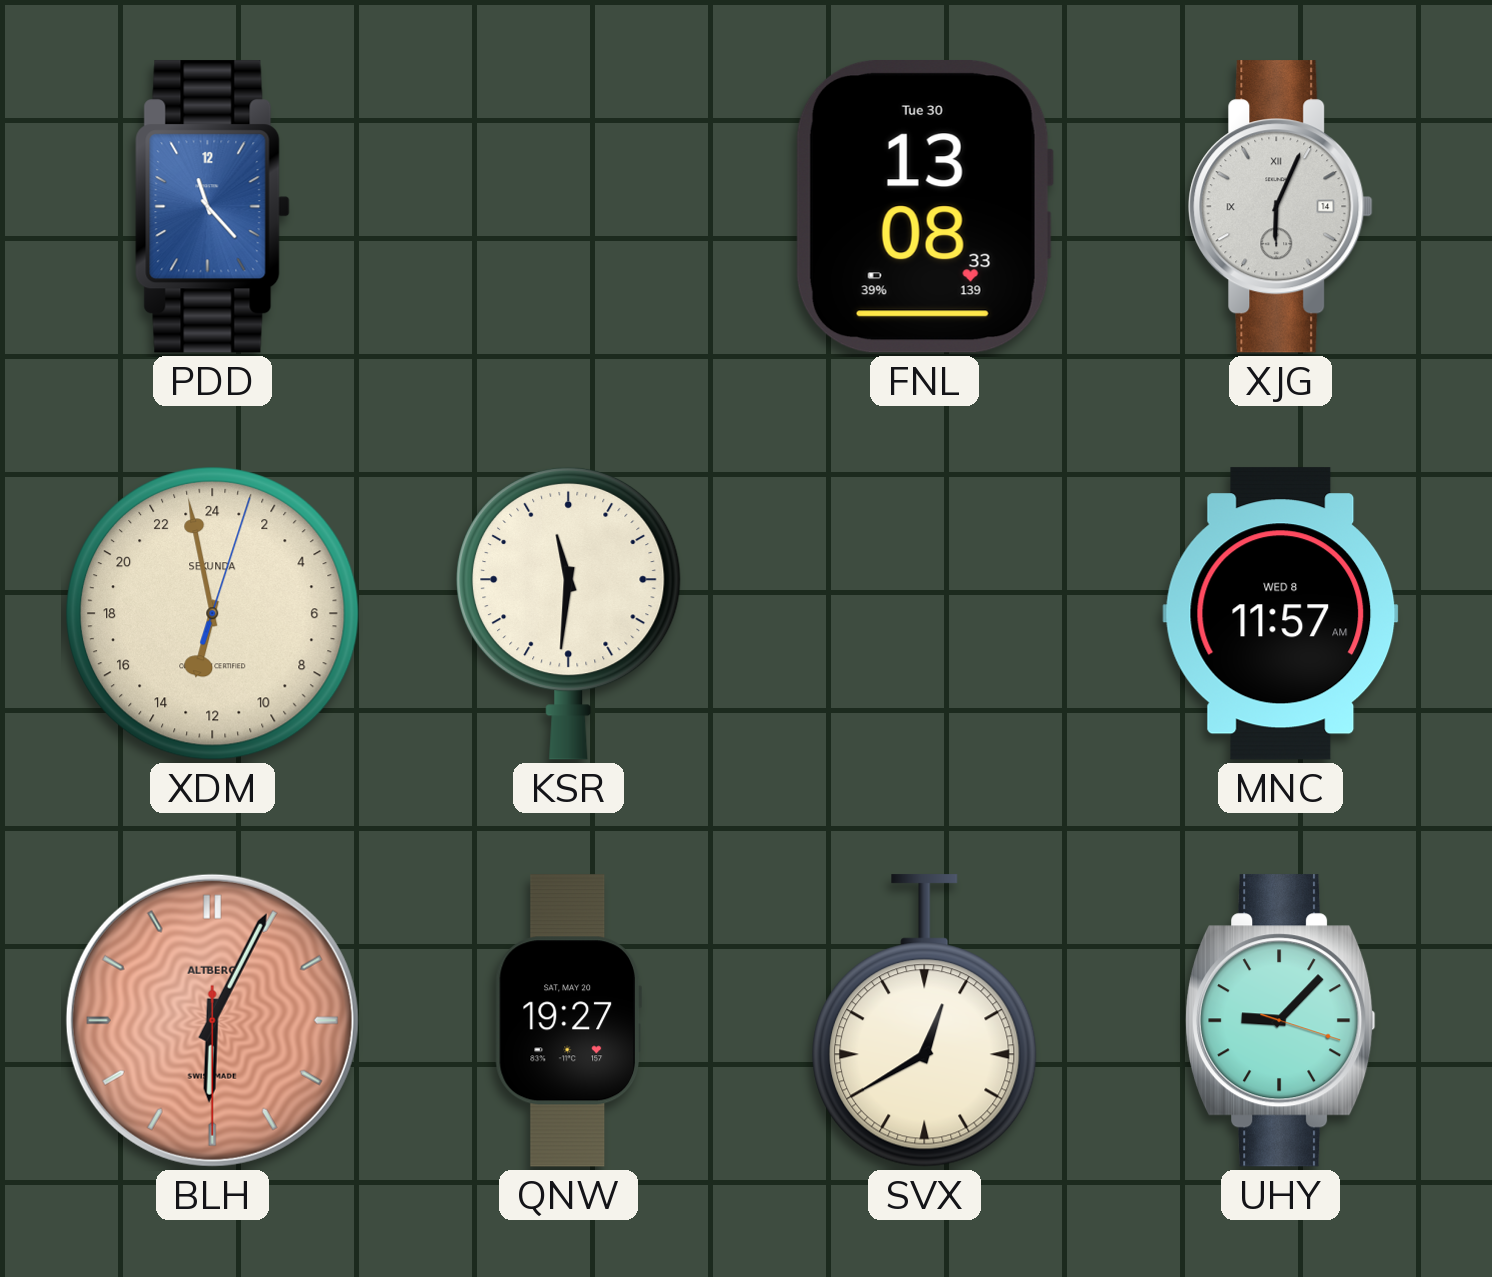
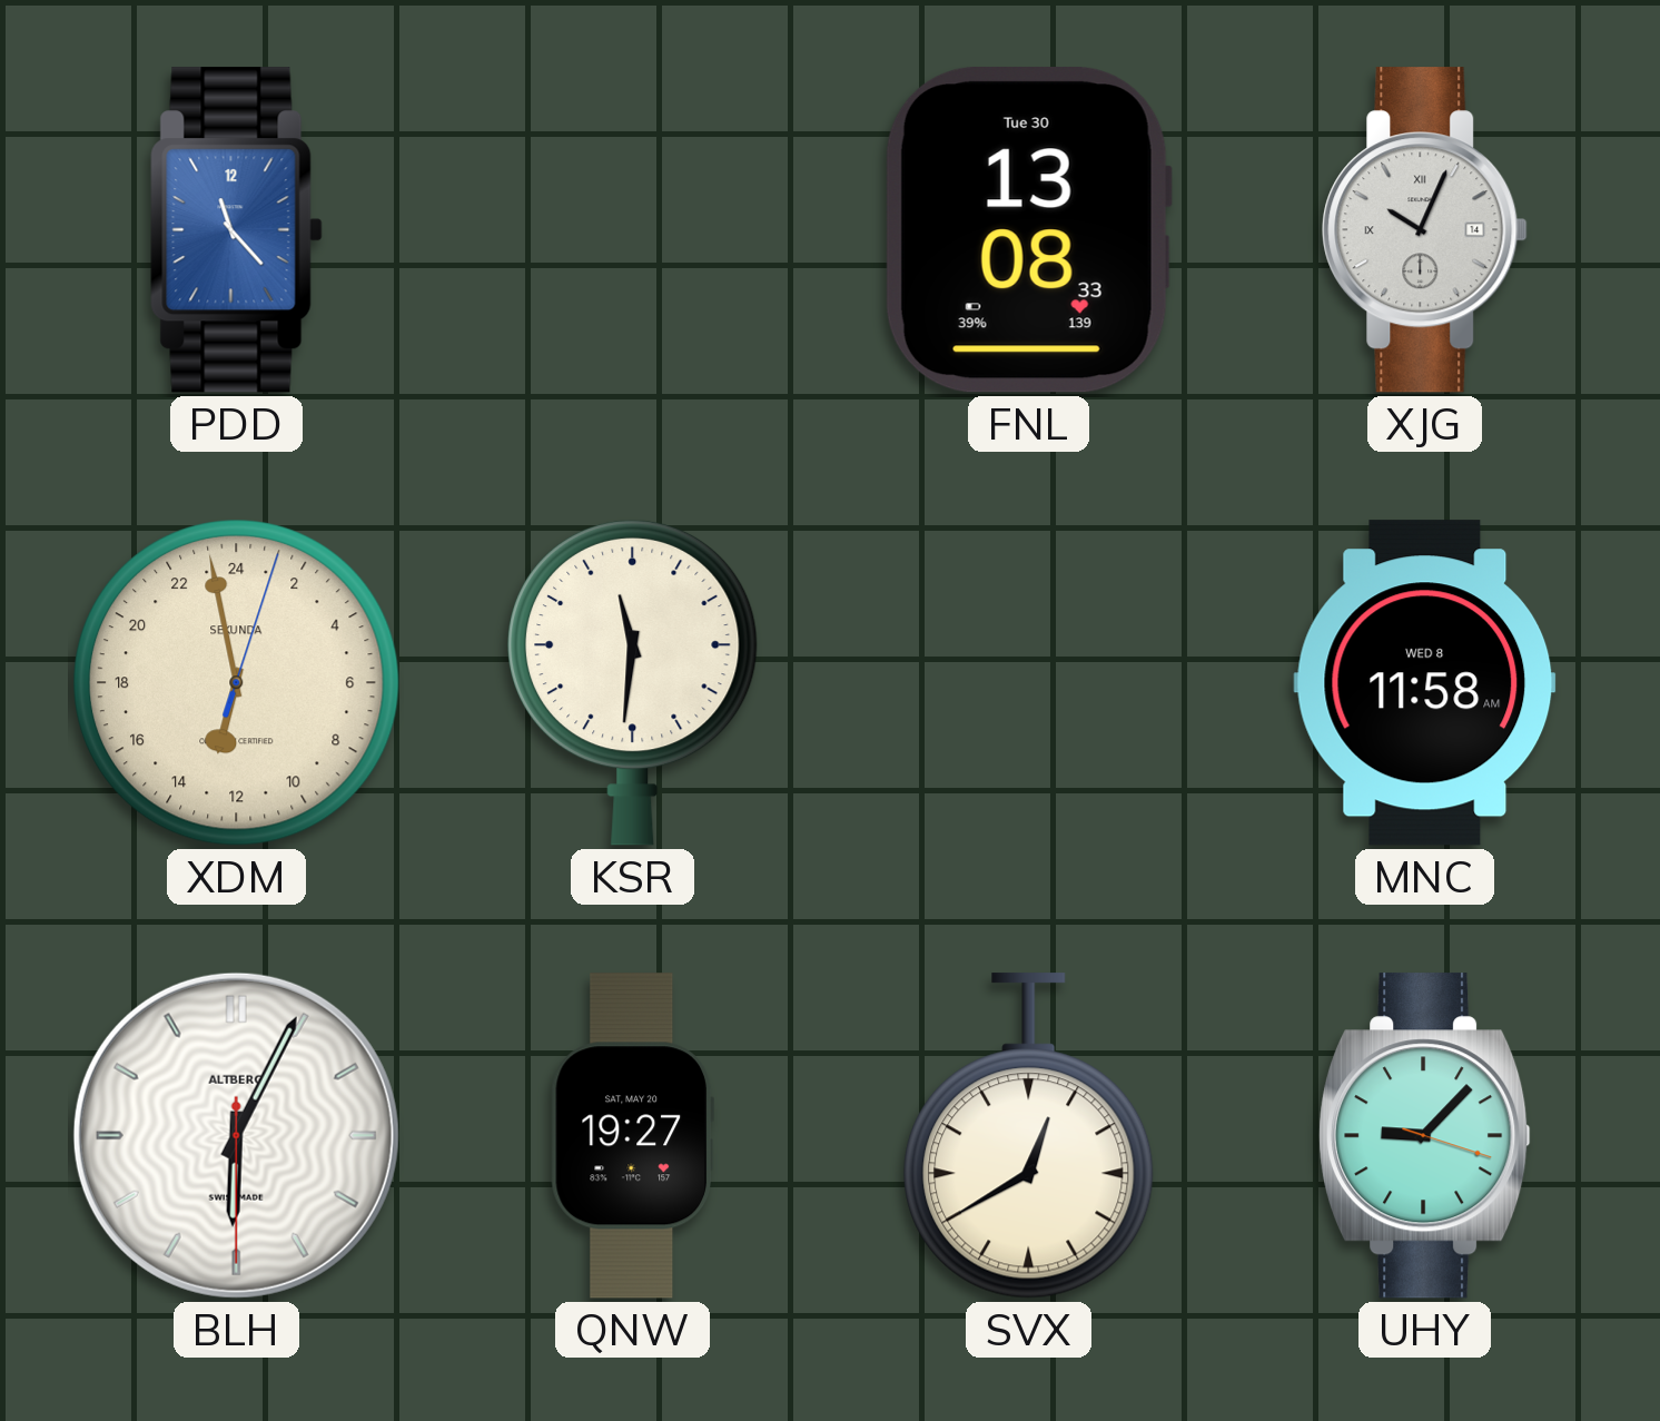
XJG: 6:04 -> 10:04 (1425, 230)
MNC: 11:57 -> 11:58 (1425, 683)
BLH dial: salmon -> white (236, 1135)
